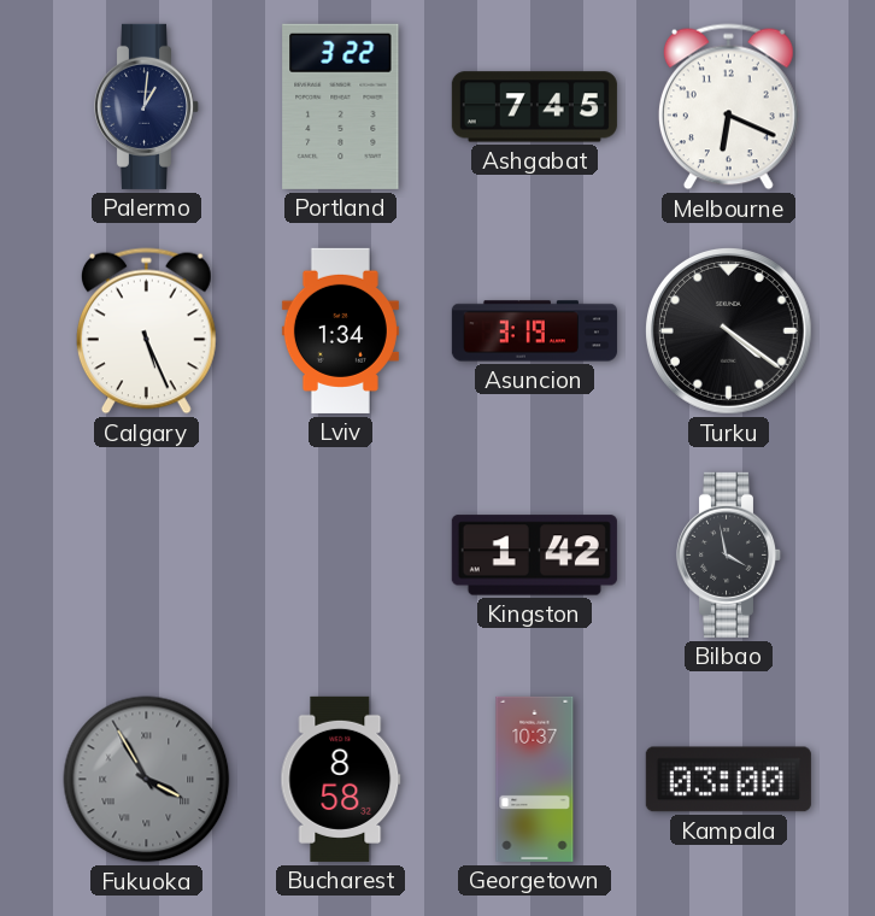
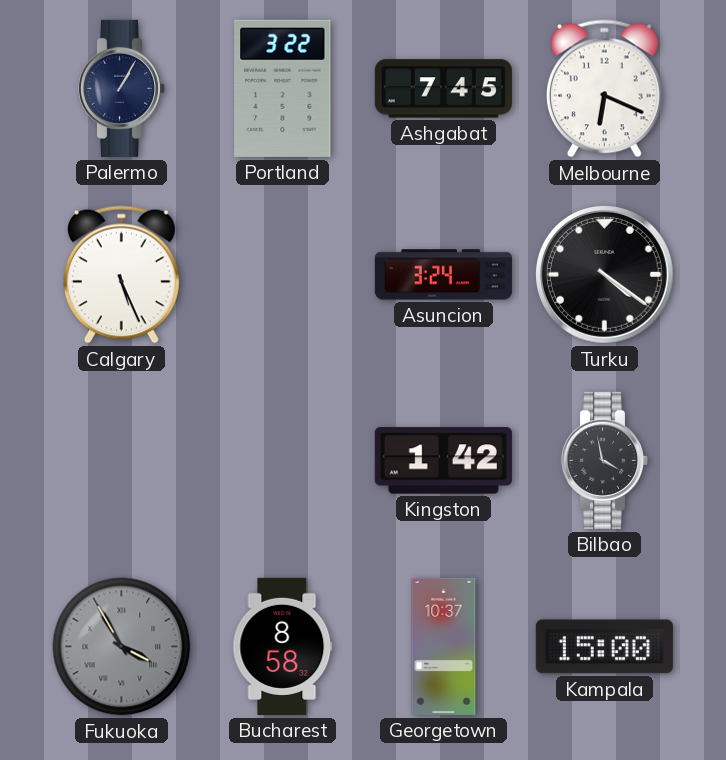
Palermo: 1:01 -> 1:05 (122, 88)
Lviv: 1:34 -> none (340, 330)
Asuncion: 3:19 -> 3:24 (443, 275)
Kampala: 03:00 -> 15:00 (604, 647)
